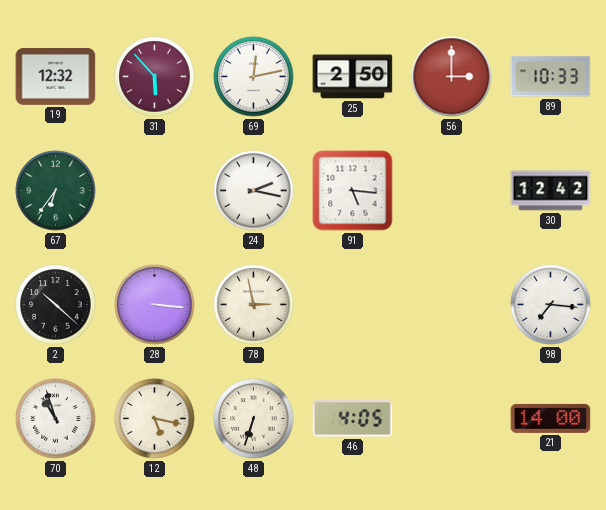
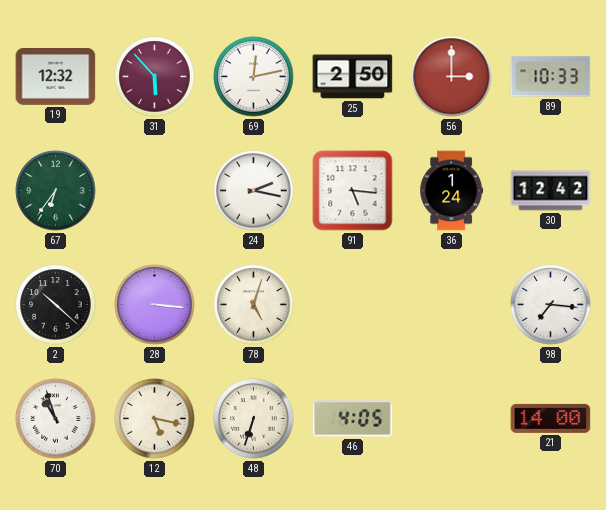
36: none -> 1:24 (452, 191)
78: 2:58 -> 5:03 (254, 305)
